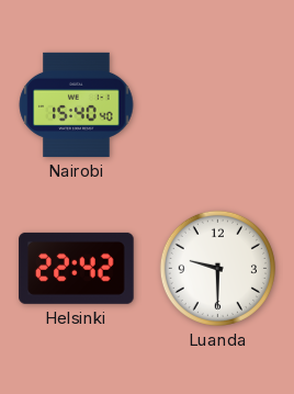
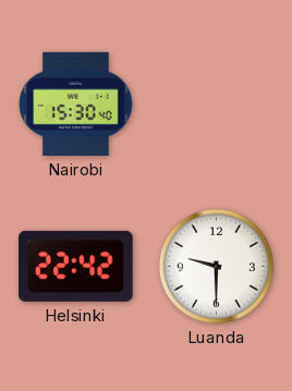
Nairobi: 15:40 -> 15:30 (76, 103)
